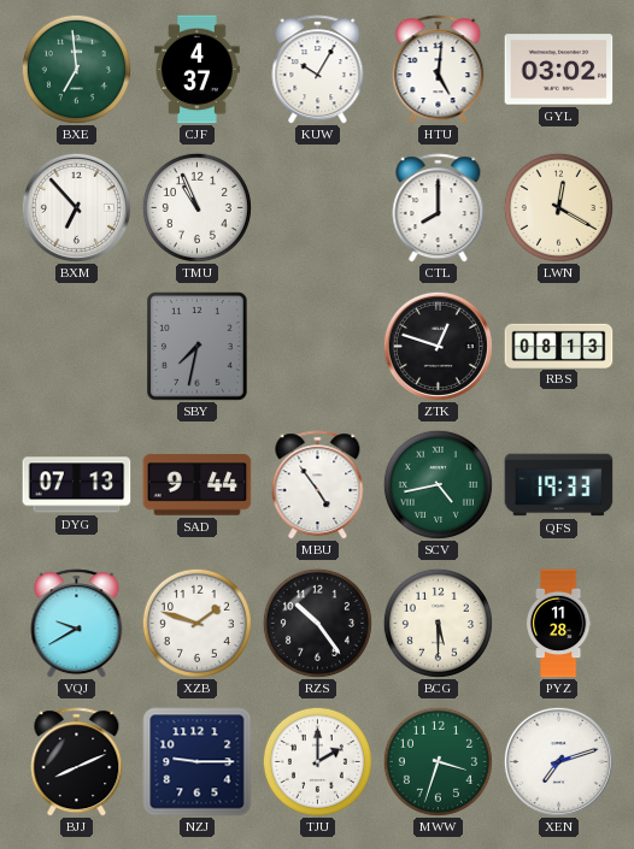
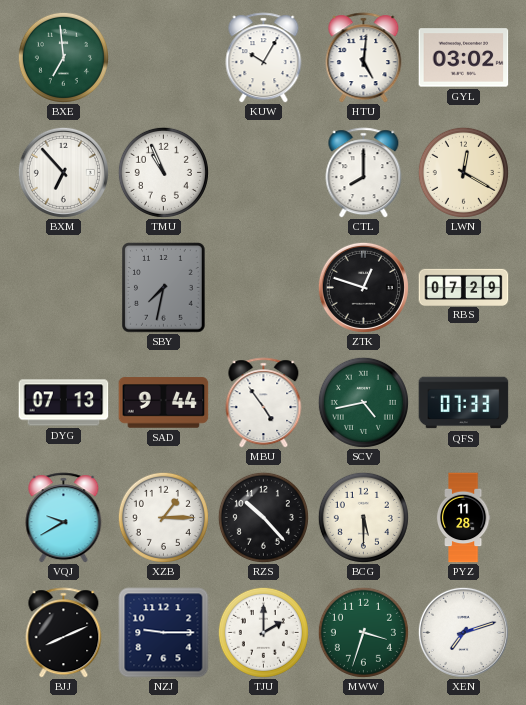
CJF: 4:37 -> none (198, 70)
RBS: 08:13 -> 07:29 (464, 287)
QFS: 19:33 -> 07:33 (464, 403)
XZB: 1:48 -> 1:15 (163, 517)
RZS: 10:24 -> 10:23 (263, 517)
